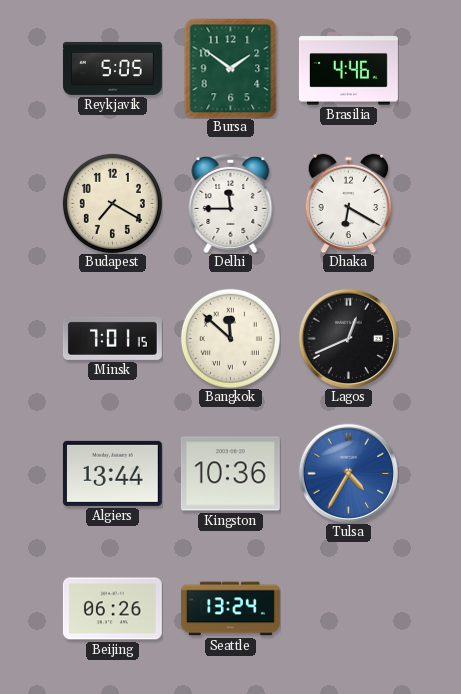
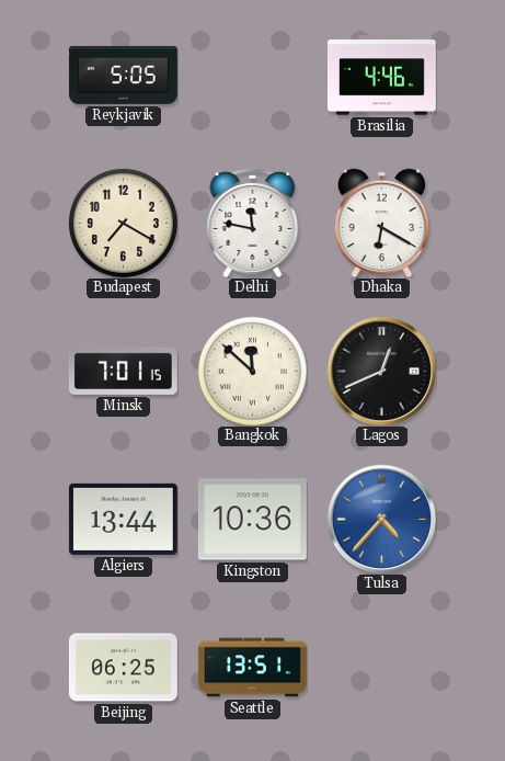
Bursa: 1:51 -> none (231, 68)
Delhi: 11:45 -> 11:47 (253, 223)
Tulsa: 4:35 -> 4:37 (381, 519)
Beijing: 06:26 -> 06:25 (123, 668)
Seattle: 13:24 -> 13:51 (252, 668)
